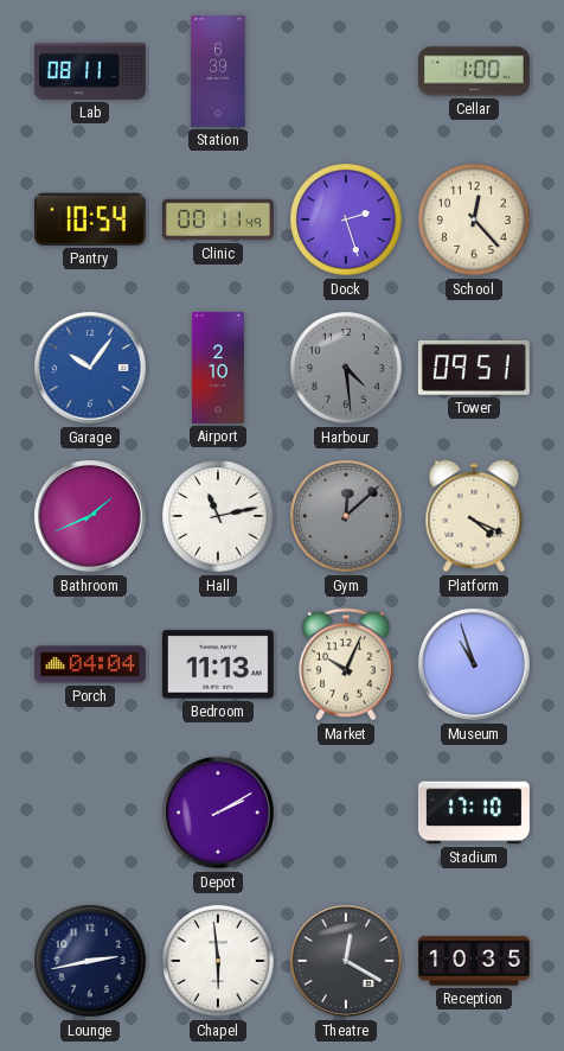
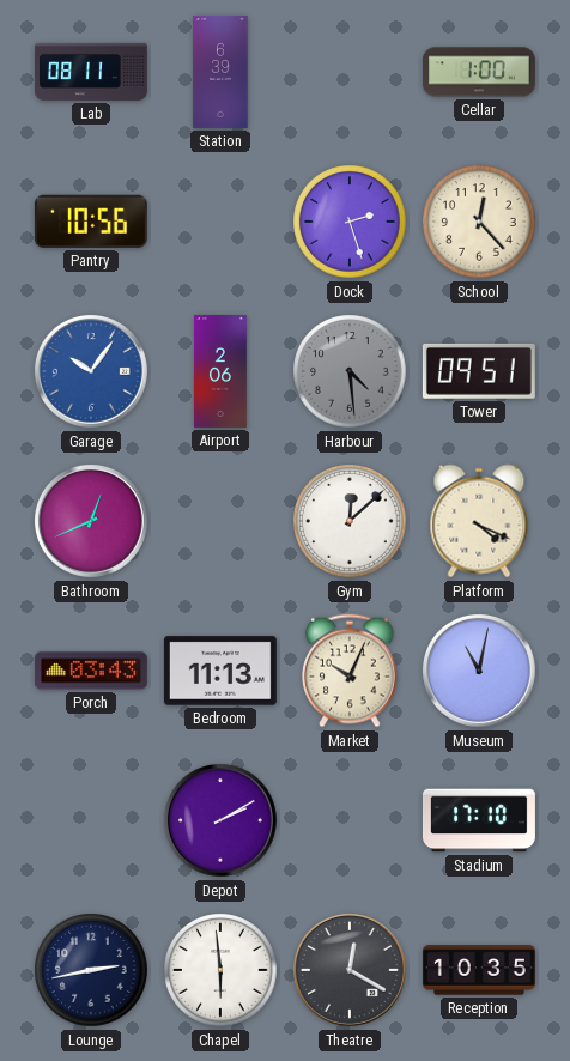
Pantry: 10:54 -> 10:56 (91, 222)
Clinic: 00:11 -> none (218, 219)
Airport: 2:10 -> 2:06 (220, 371)
Bathroom: 1:41 -> 12:41 (91, 521)
Hall: 11:13 -> none (218, 516)
Gym dial: grey -> white (350, 521)
Porch: 04:04 -> 03:43 (91, 671)
Museum: 10:57 -> 11:02 (479, 671)
